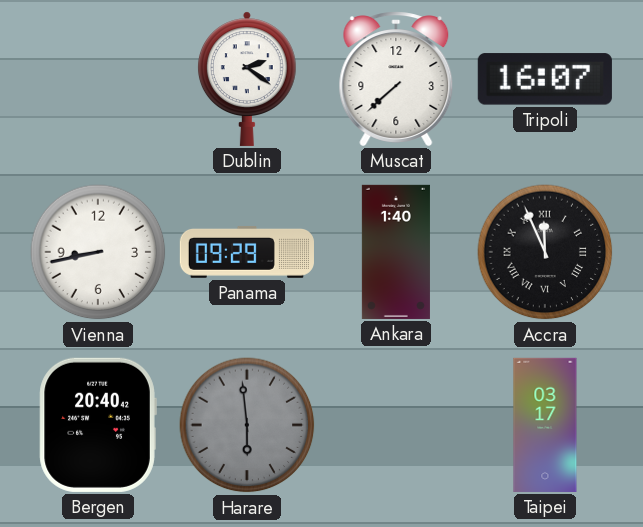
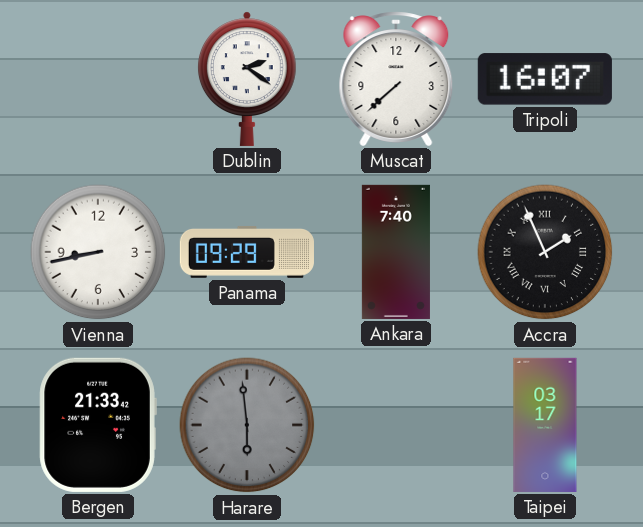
Ankara: 1:40 -> 7:40 (396, 252)
Accra: 11:56 -> 1:56 (545, 252)
Bergen: 20:40 -> 21:33 (98, 425)
